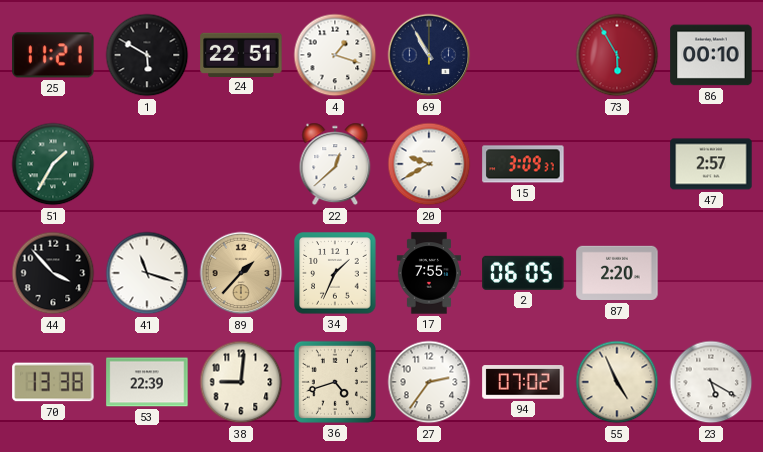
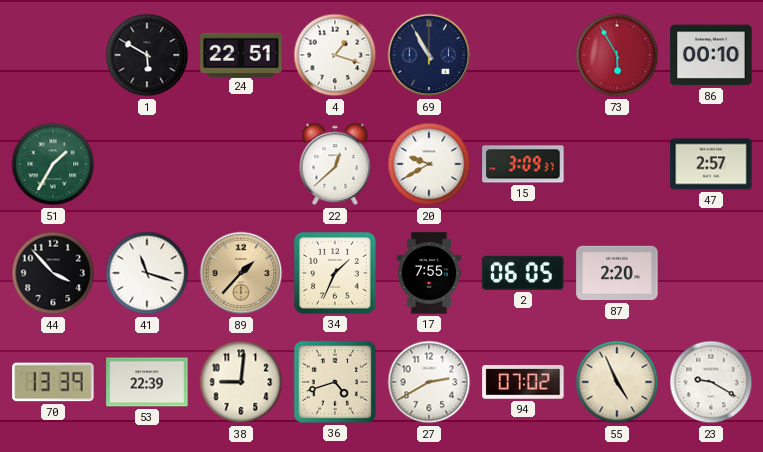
25: 11:21 -> none (53, 55)
70: 13:38 -> 13:39 (53, 382)
27: 2:36 -> 2:40 (429, 382)
23: 5:20 -> 9:20 (711, 382)
